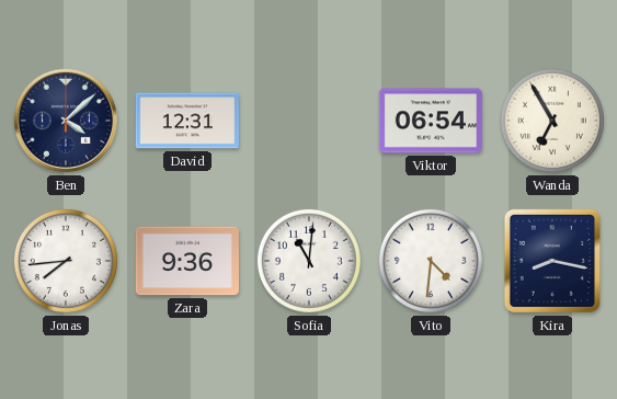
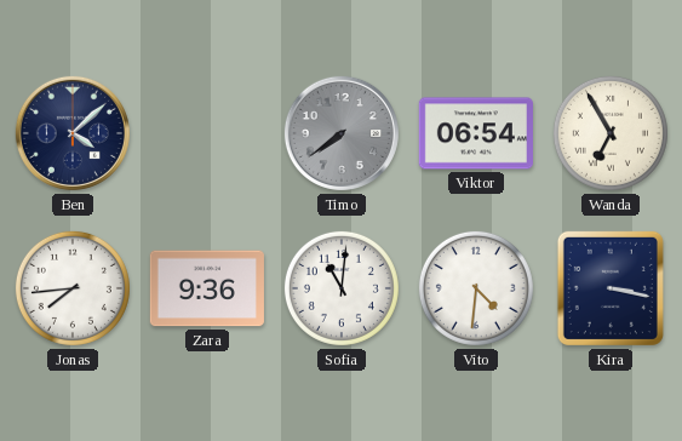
David: 12:31 -> none (187, 121)
Timo: none -> 7:39 (342, 133)
Kira: 8:17 -> 3:17 (611, 288)
